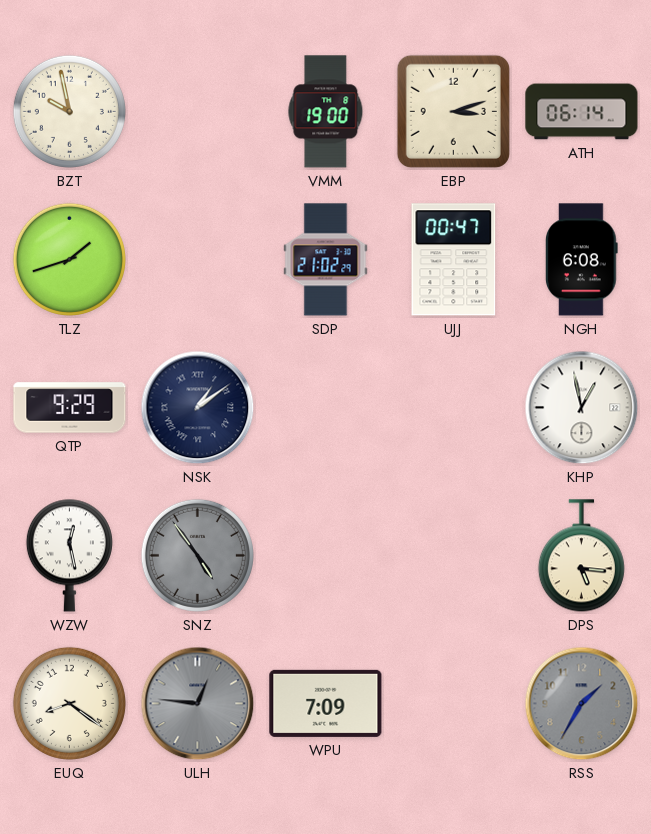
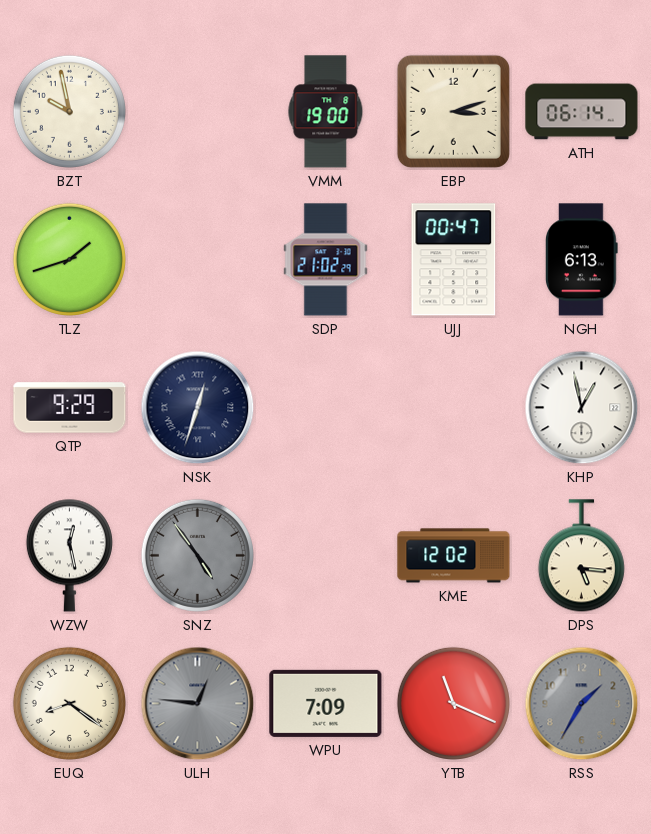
NGH: 6:08 -> 6:13 (582, 260)
NSK: 1:09 -> 12:33 (198, 408)
KME: none -> 12:02 (454, 556)
YTB: none -> 11:19 (453, 703)
